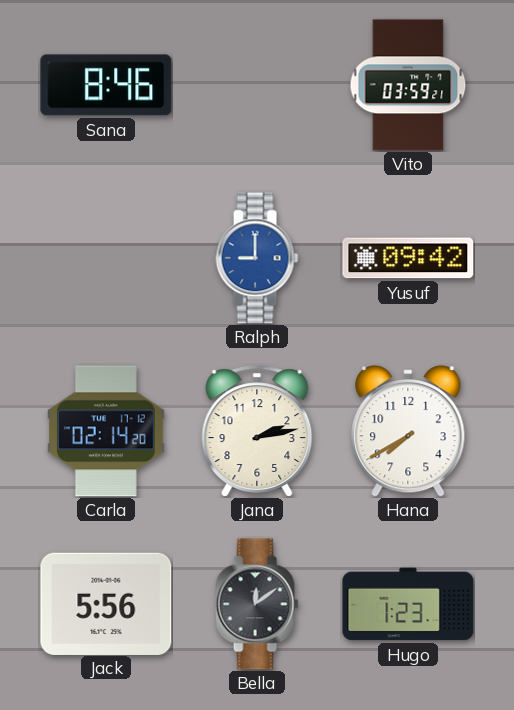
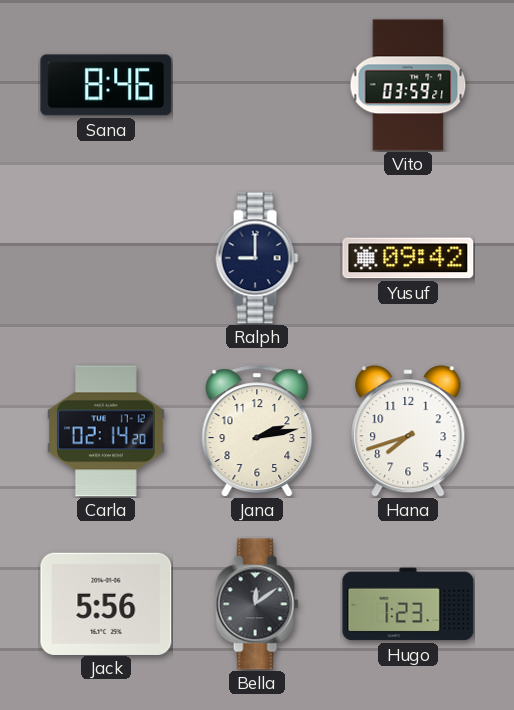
Ralph dial: blue -> navy (257, 258)
Hana: 7:40 -> 7:42 (408, 432)
